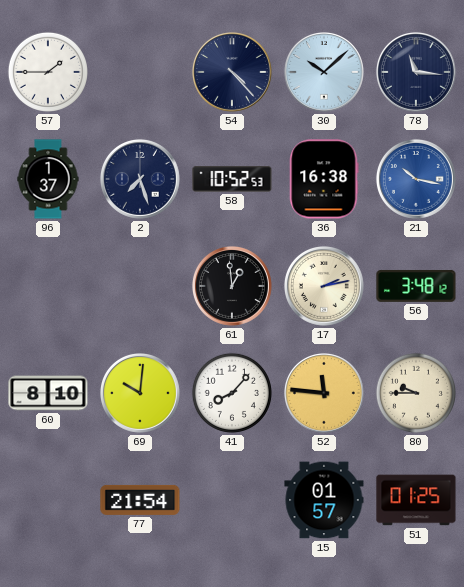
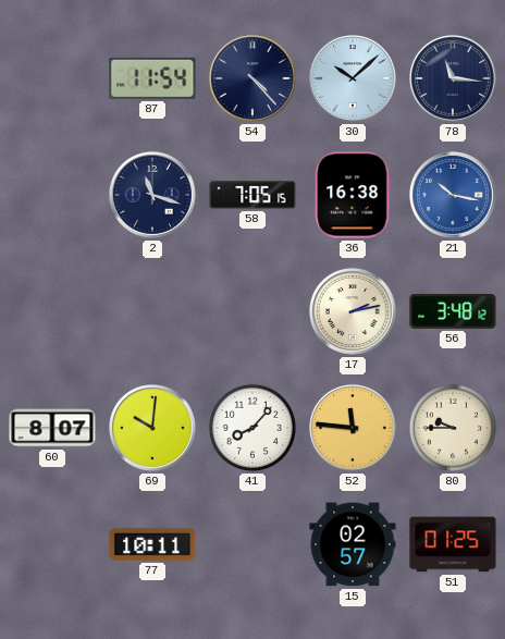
57: 1:45 -> none (48, 72)
87: none -> 11:54 (152, 78)
96: 1:37 -> none (48, 179)
2: 7:27 -> 11:18 (152, 195)
58: 10:52 -> 7:05 (253, 195)
61: 12:59 -> none (232, 286)
60: 8:10 -> 8:07 (52, 428)
77: 21:54 -> 10:11 (152, 544)
15: 01:57 -> 02:57 (353, 544)
